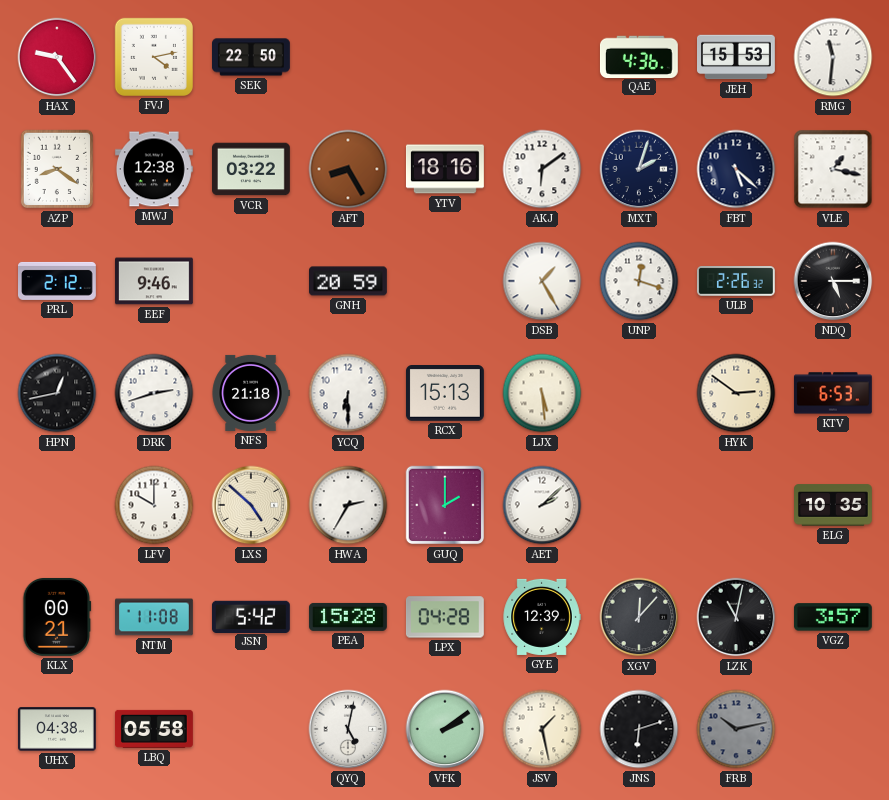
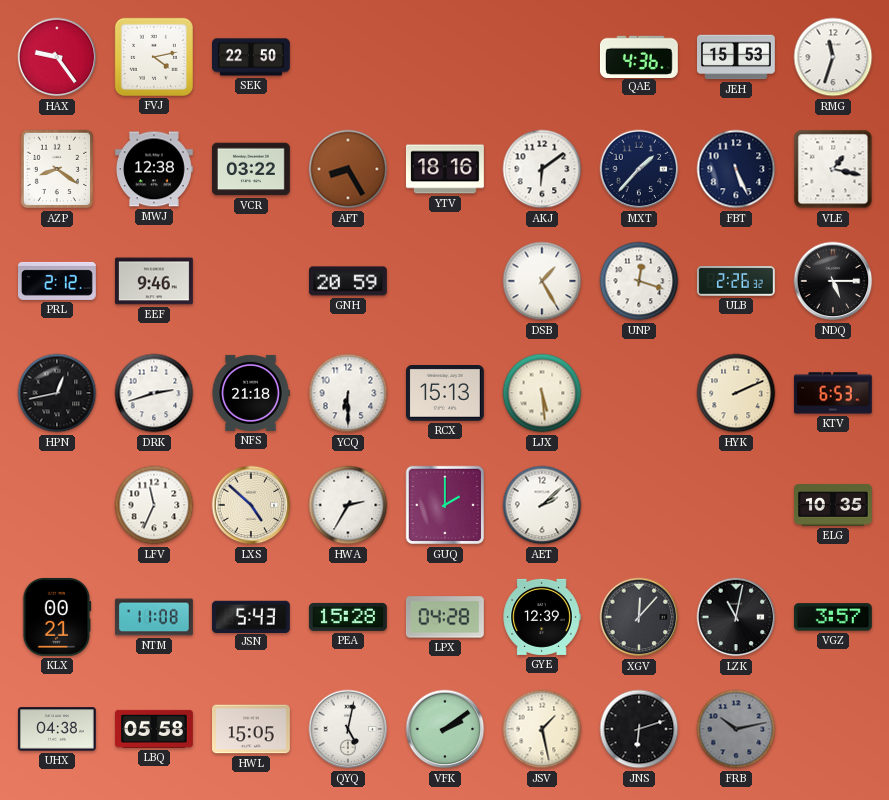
RMG: 11:31 -> 11:33 (833, 57)
MXT: 2:03 -> 1:37 (639, 169)
FBT: 5:22 -> 5:26 (736, 169)
HYK: 2:51 -> 2:11 (736, 393)
LFV: 10:00 -> 11:34 (154, 505)
JSN: 5:42 -> 5:43 (251, 616)
HWL: none -> 15:05 (252, 729)
